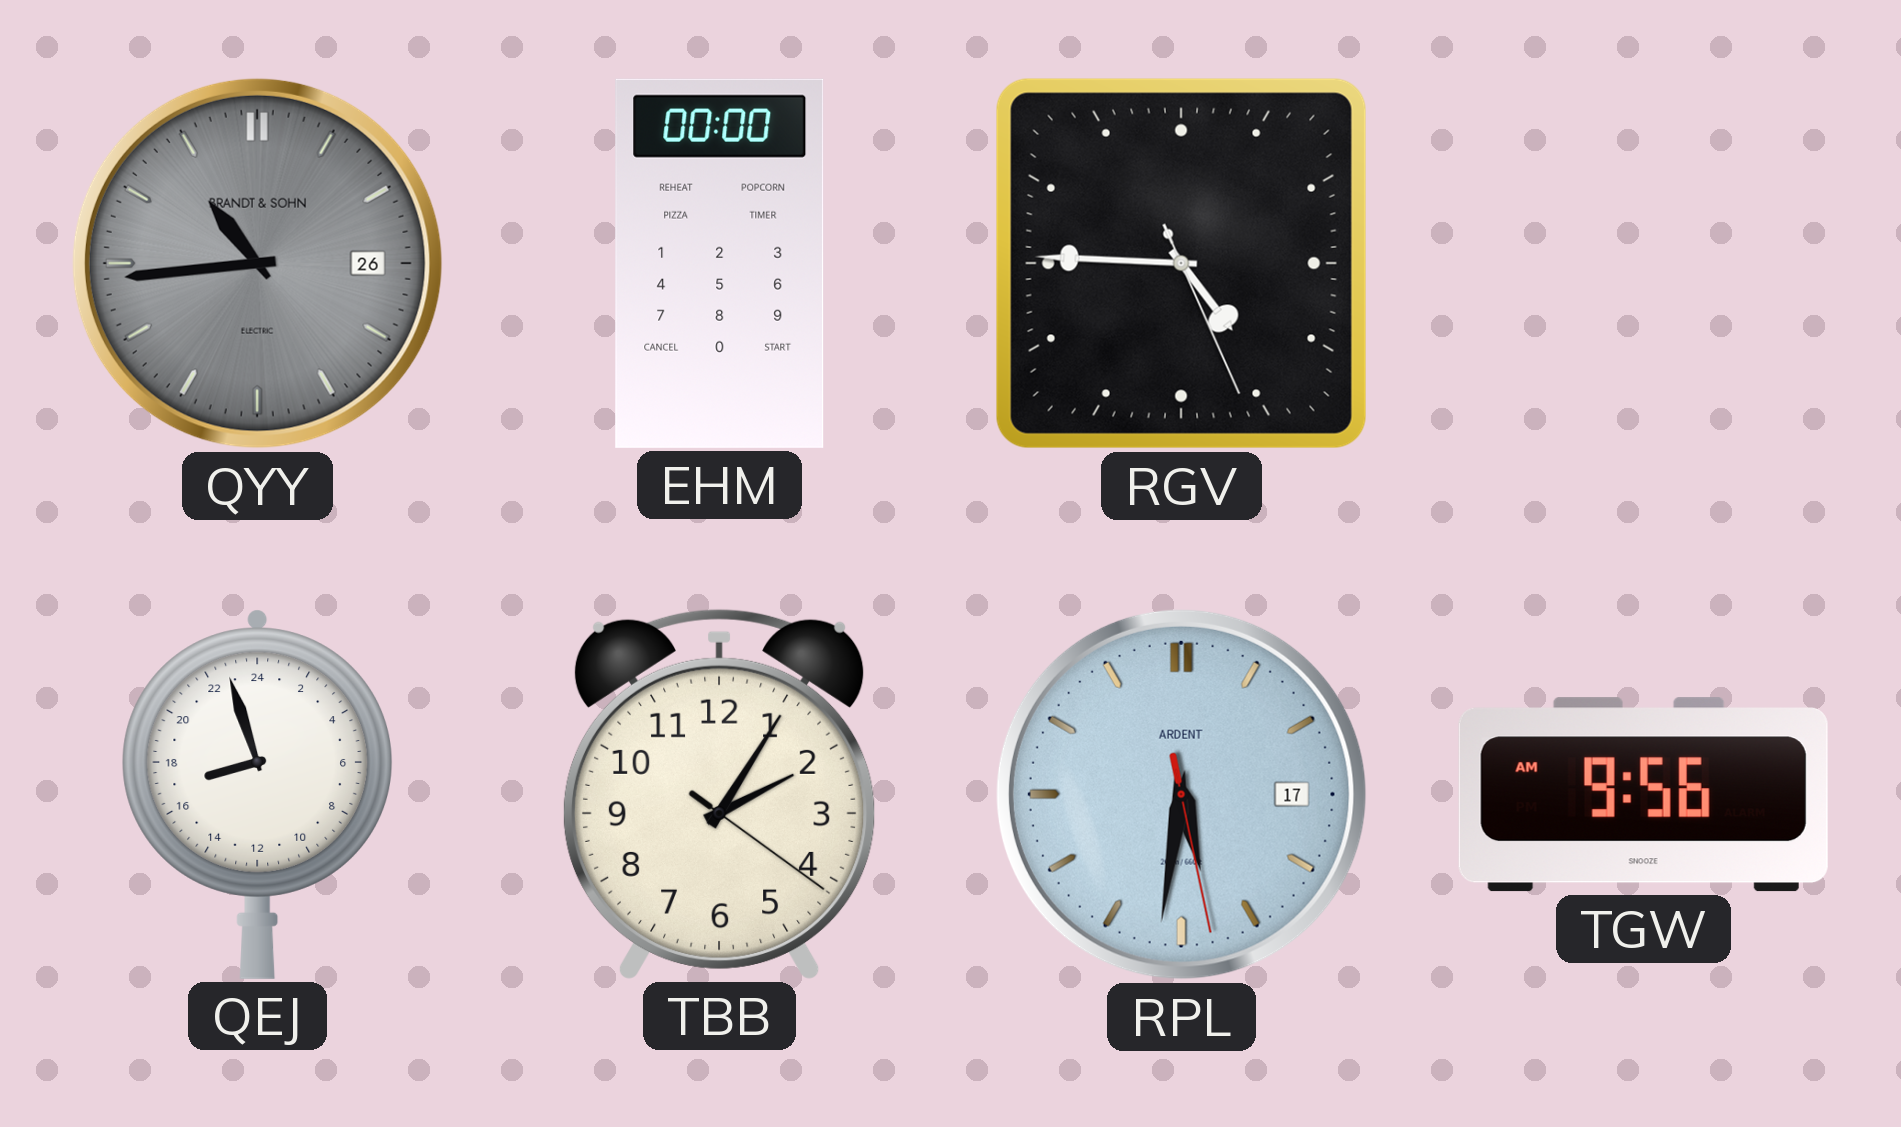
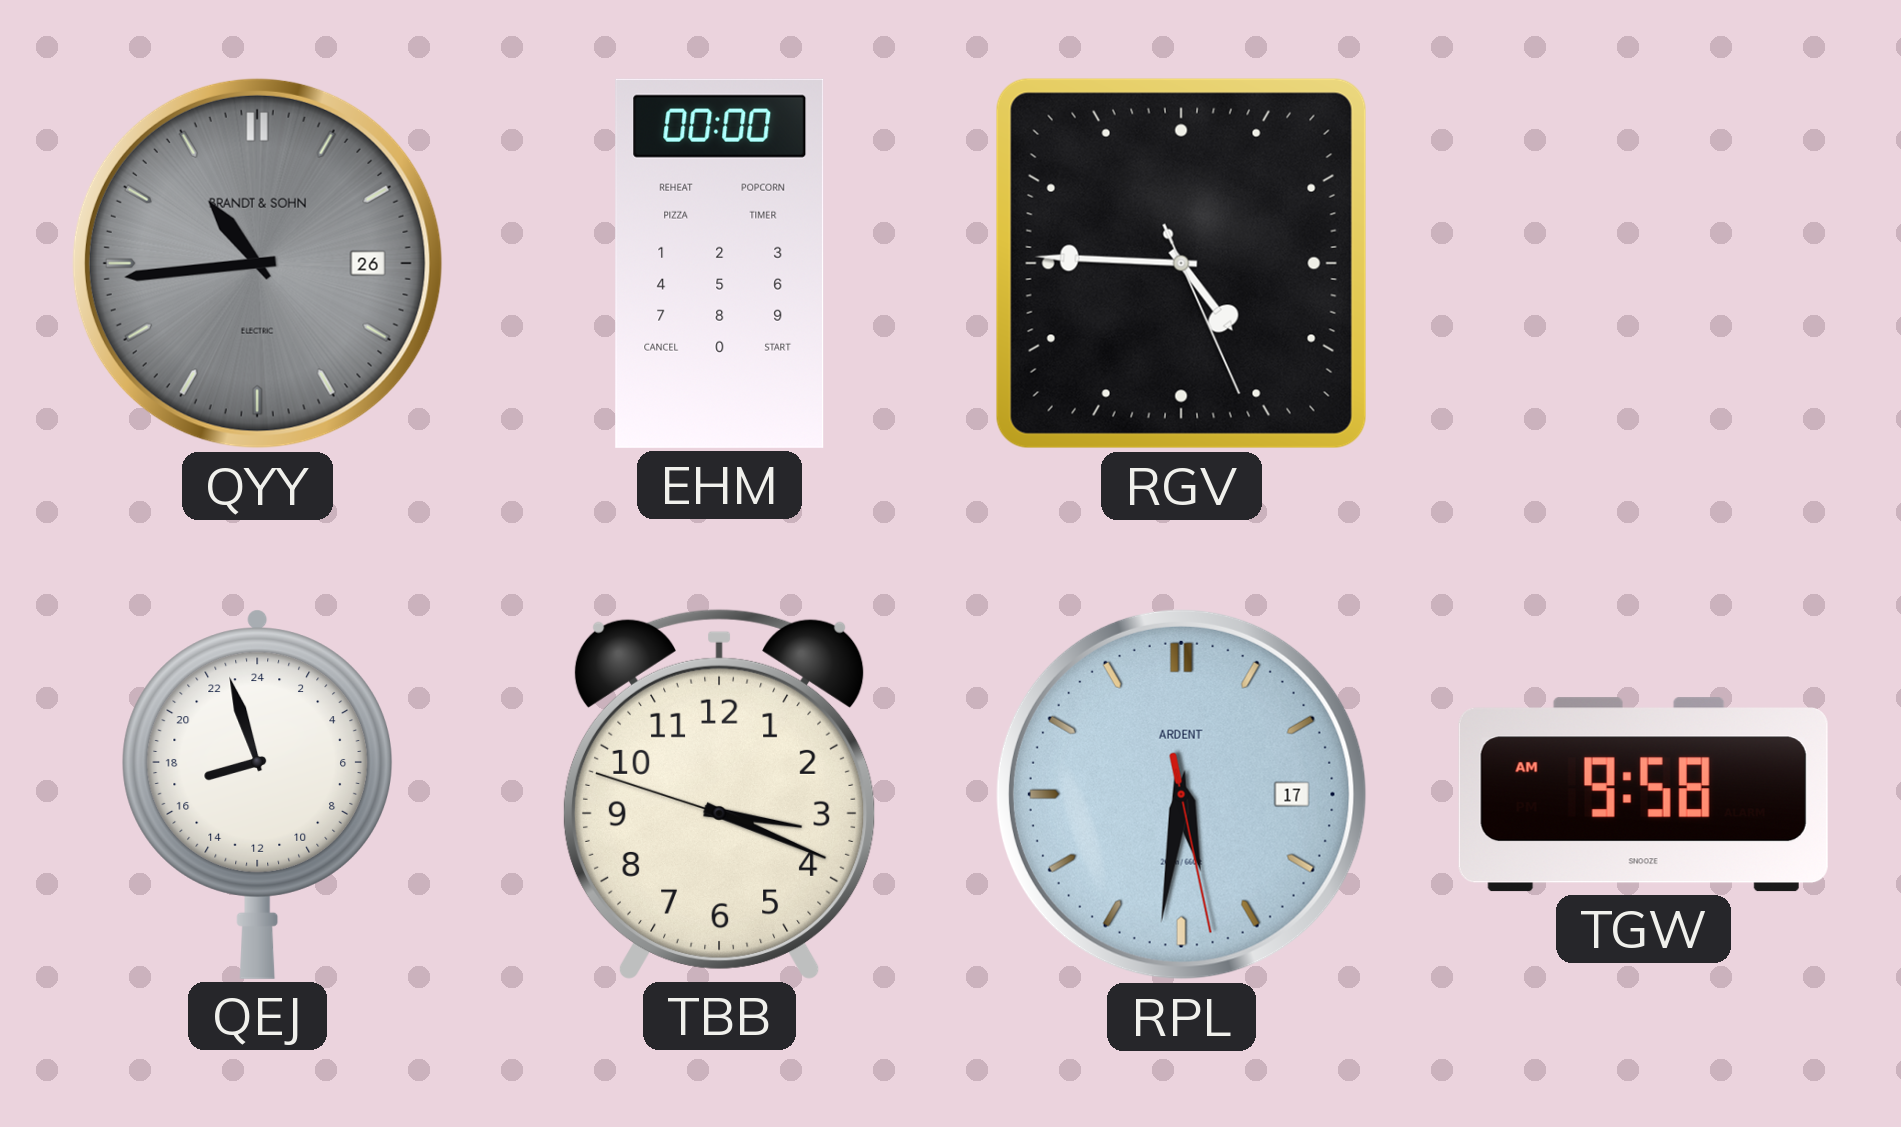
TBB: 2:05 -> 3:18 (719, 794)
TGW: 9:56 -> 9:58 (1643, 795)
